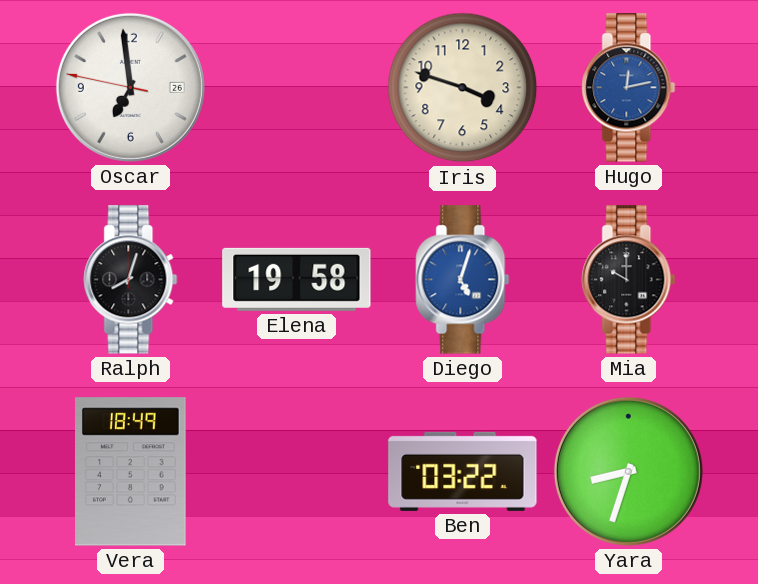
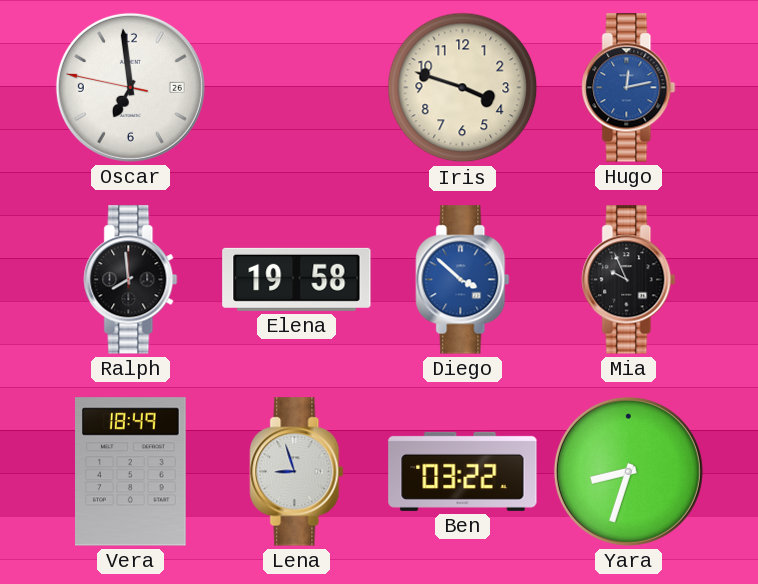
Ralph: 8:03 -> 7:59 (131, 280)
Diego: 5:03 -> 3:52 (463, 280)
Mia: 10:00 -> 9:56 (629, 280)
Lena: none -> 8:57 (297, 472)
